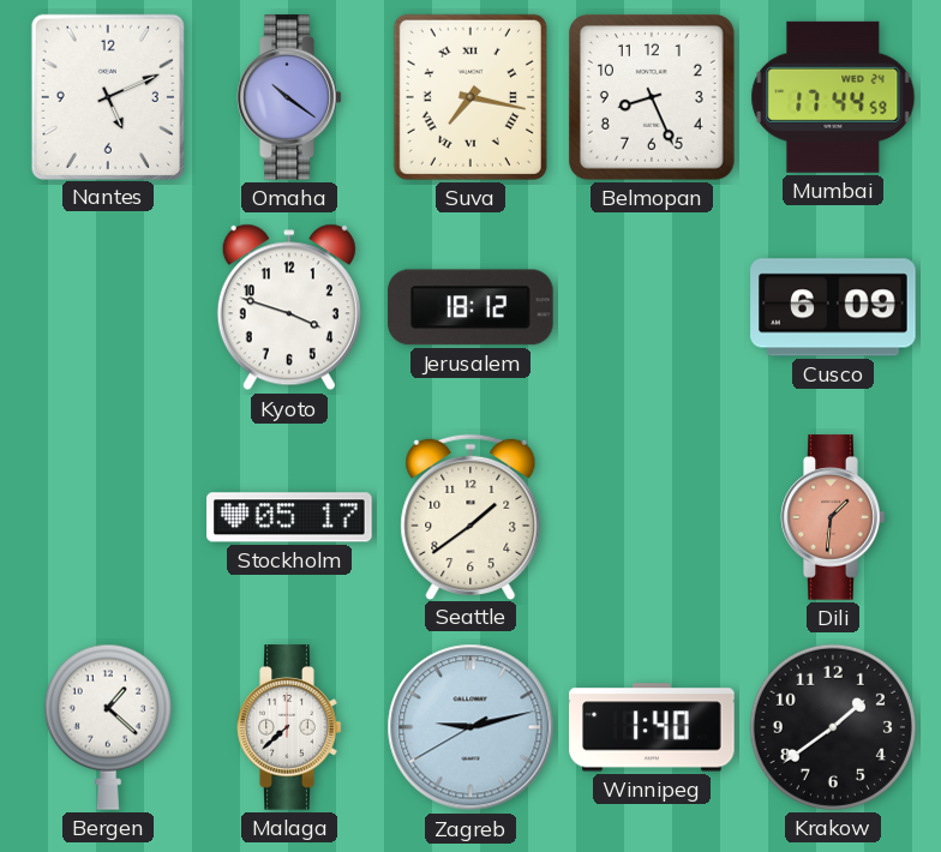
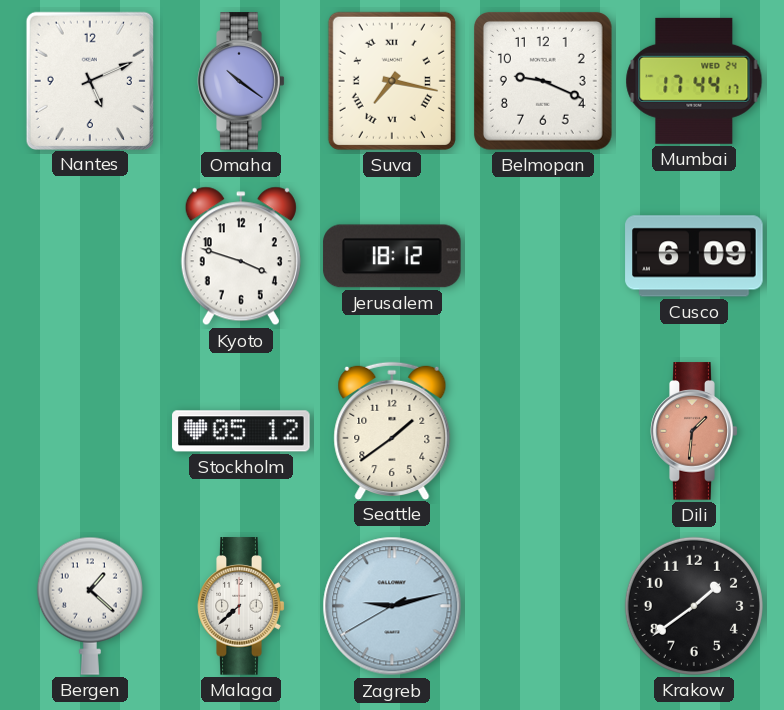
Belmopan: 8:26 -> 9:19 (543, 81)
Mumbai: 17:44:59 -> 17:44:17 (694, 81)
Stockholm: 05:17 -> 05:12 (241, 431)
Winnipeg: 1:40 -> none (652, 727)
